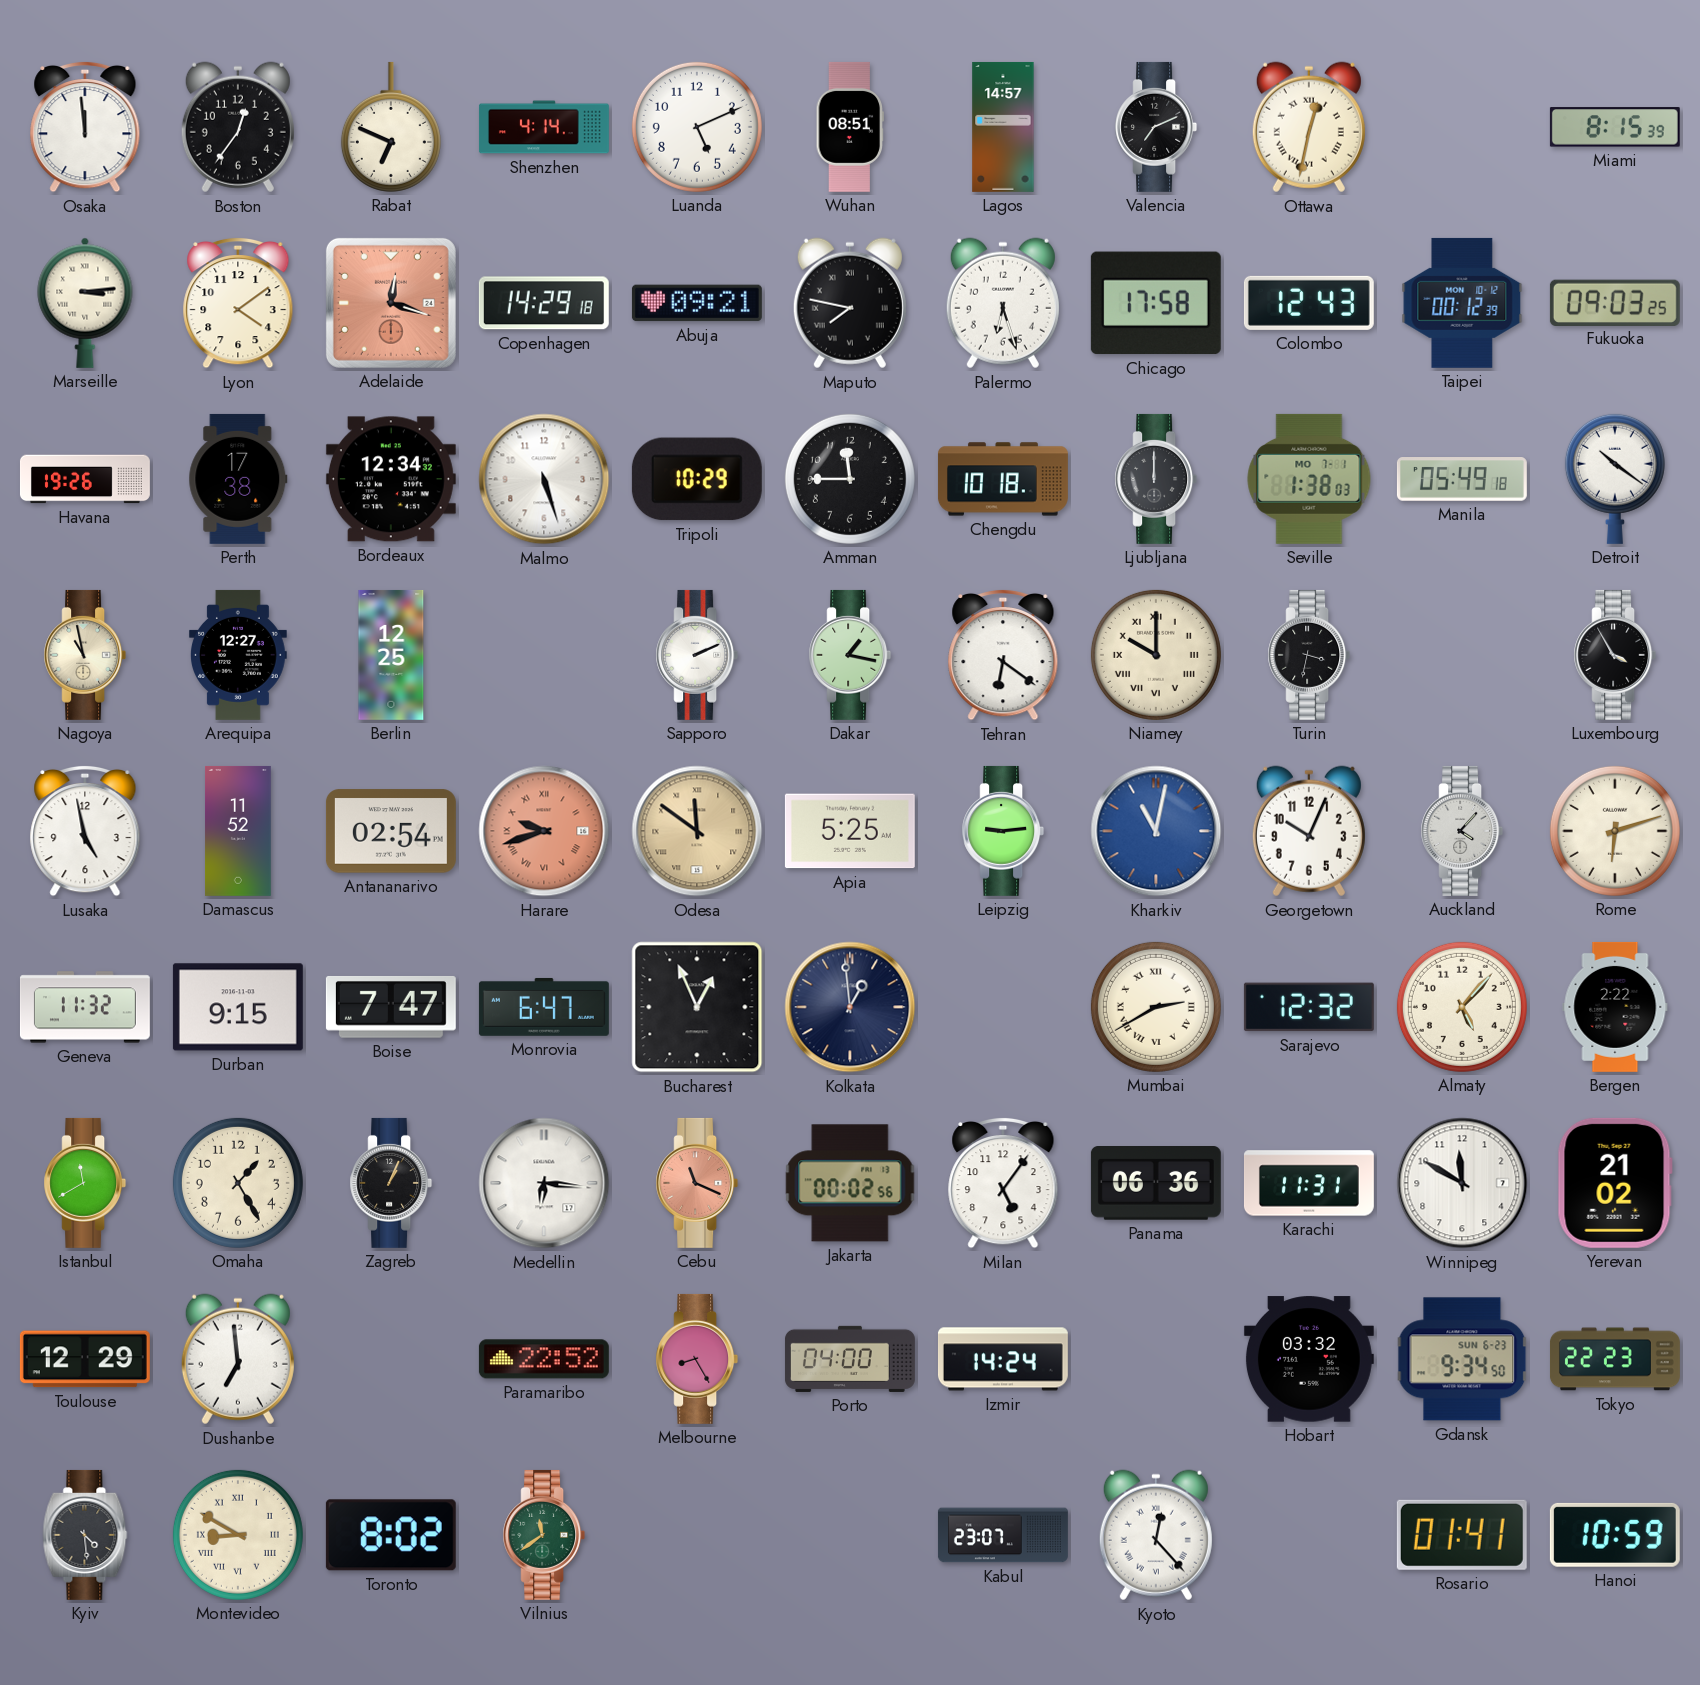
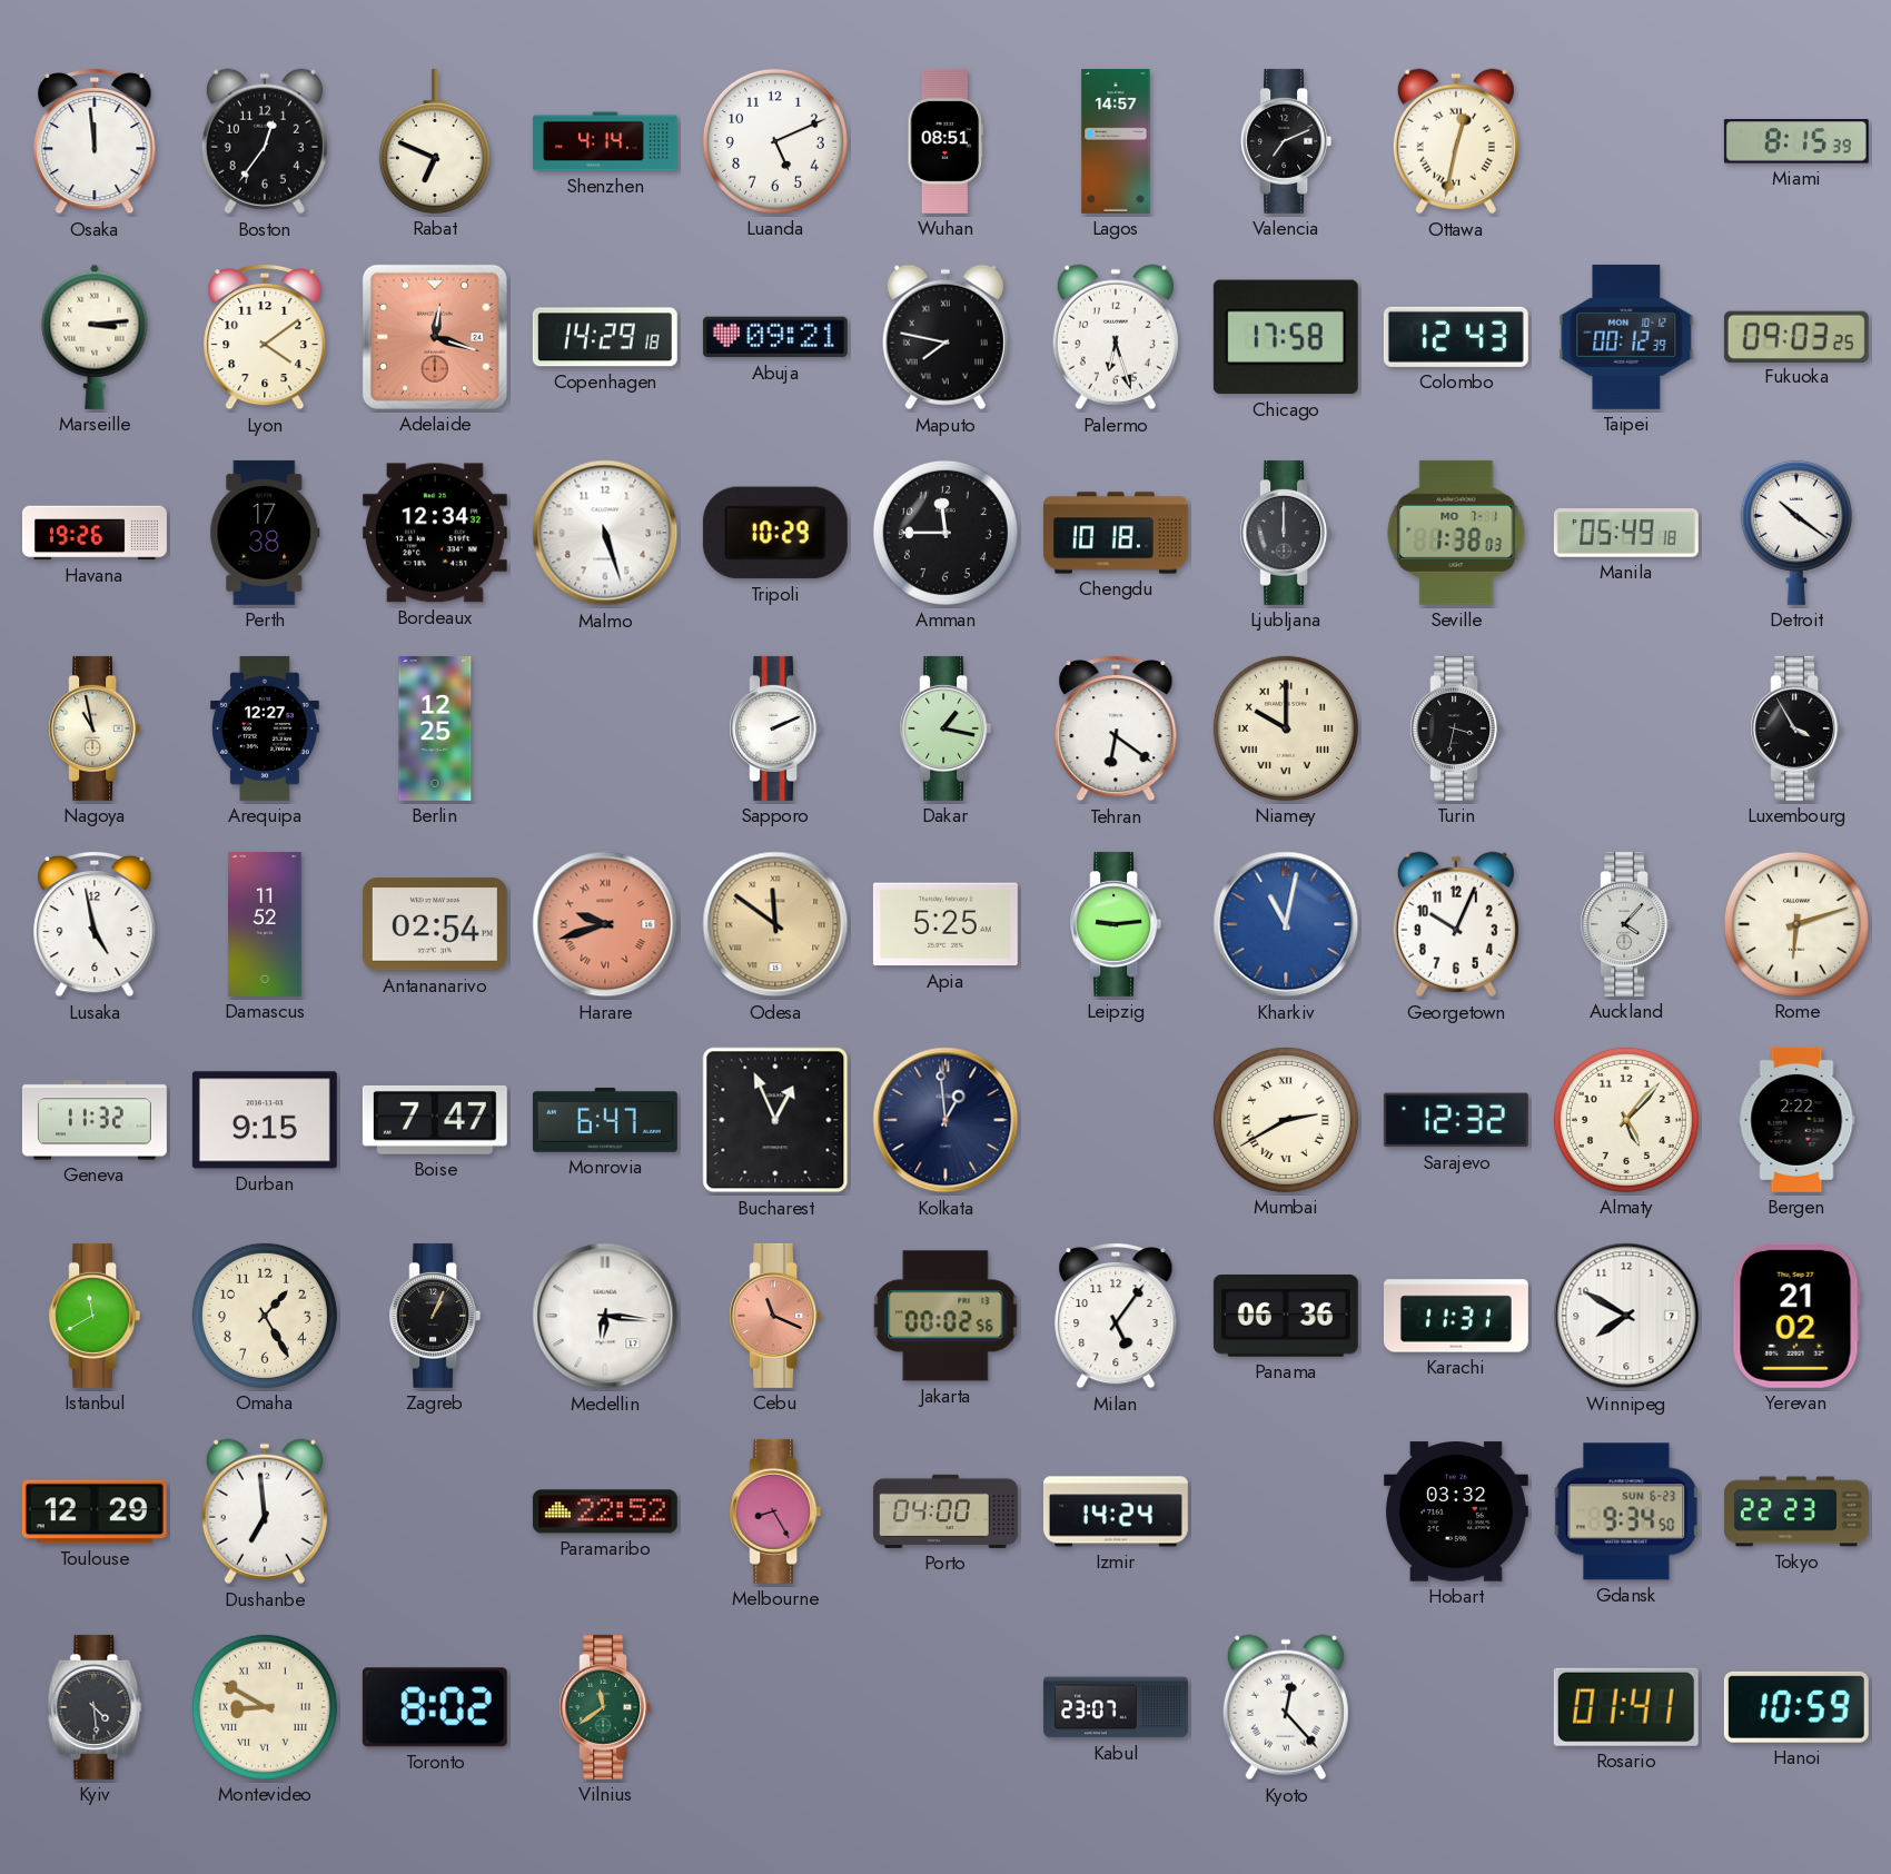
Winnipeg: 11:50 -> 7:50 (1626, 1316)
